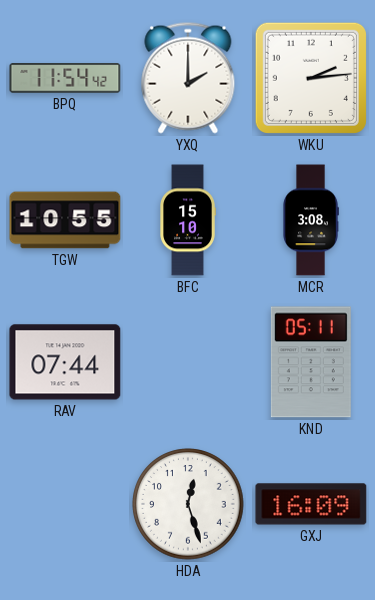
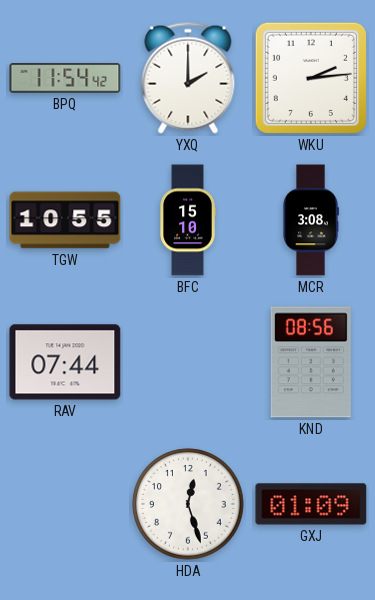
KND: 05:11 -> 08:56 (311, 362)
GXJ: 16:09 -> 01:09 (311, 504)
